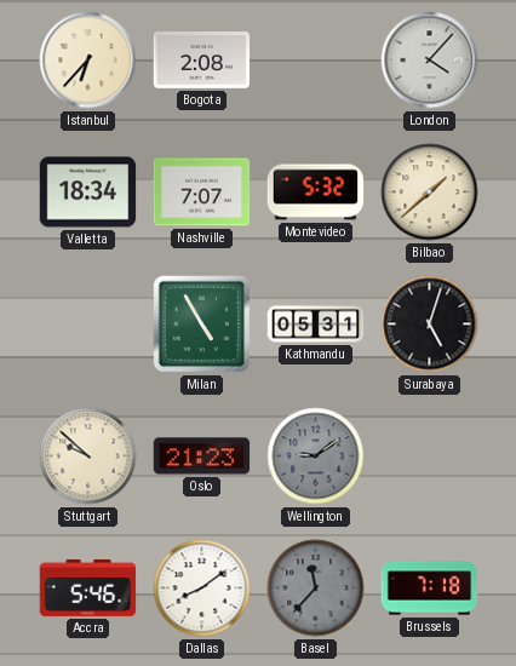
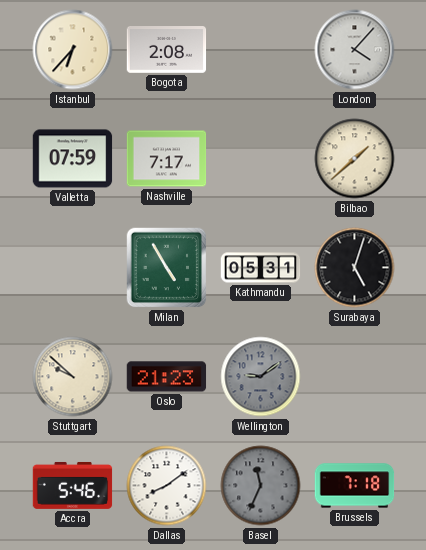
Valletta: 18:34 -> 07:59 (73, 159)
Nashville: 7:07 -> 7:17 (167, 159)
Montevideo: 5:32 -> none (316, 193)
Basel: 11:37 -> 11:34 (261, 486)
